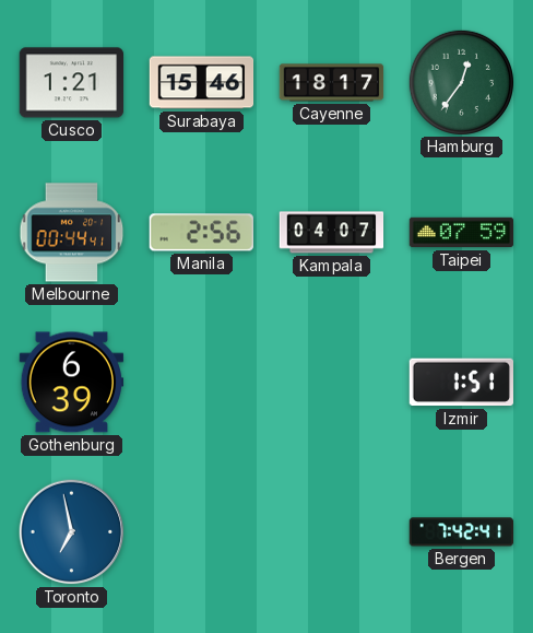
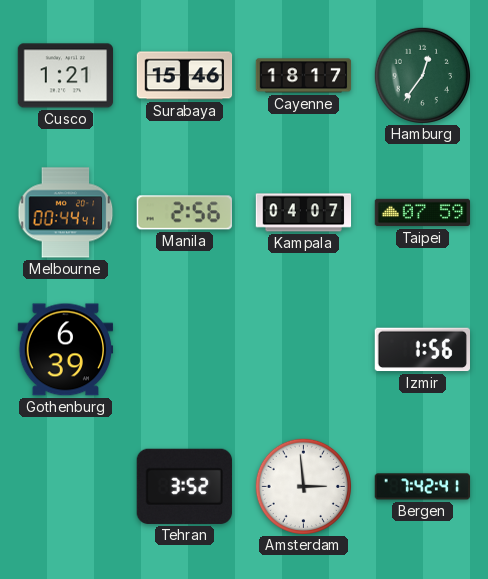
Izmir: 1:51 -> 1:56 (422, 350)
Toronto: 6:58 -> none (72, 532)
Tehran: none -> 3:52 (184, 486)
Amsterdam: none -> 2:59 (303, 486)
